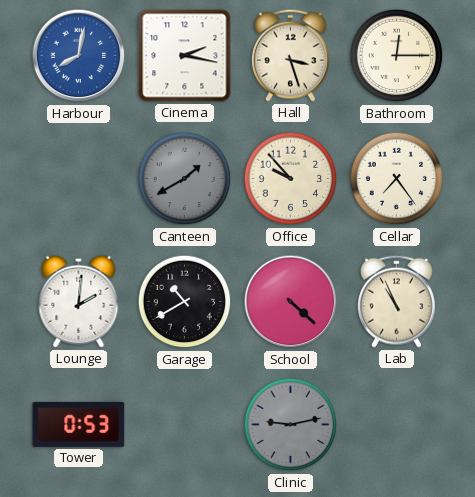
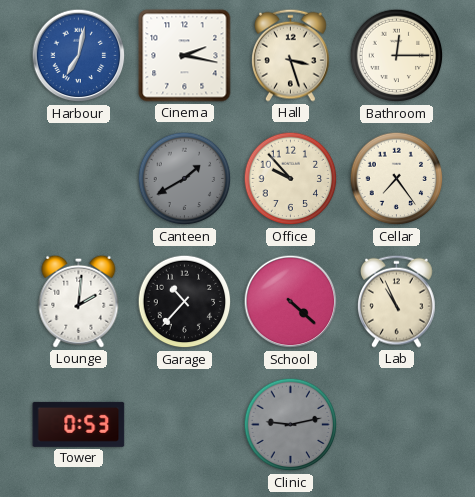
Harbour: 8:02 -> 7:02 (79, 56)
Garage: 10:40 -> 10:37 (185, 302)
